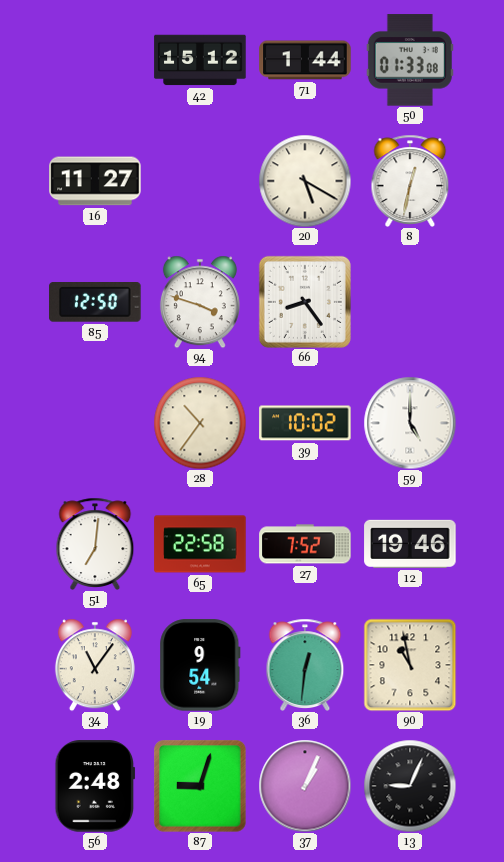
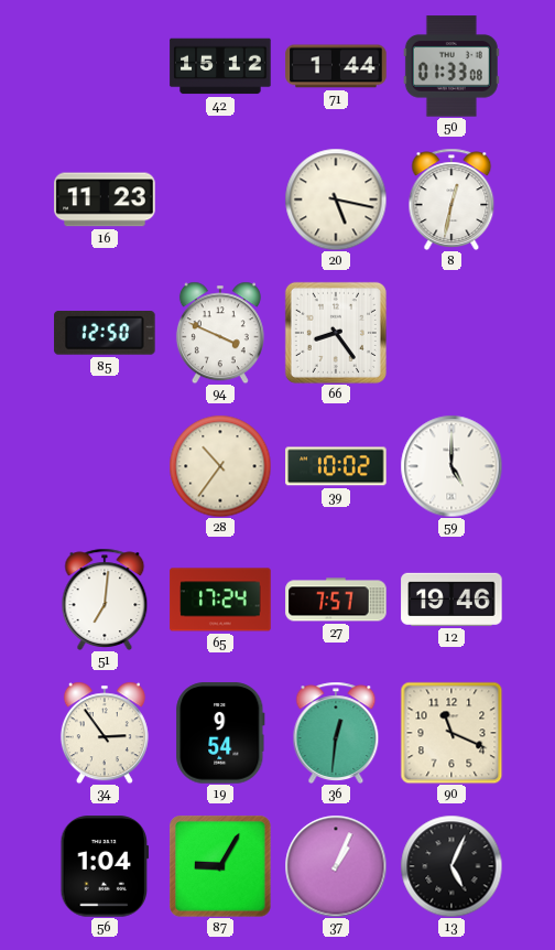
16: 11:27 -> 11:23 (105, 199)
20: 5:20 -> 5:17 (336, 199)
94: 3:48 -> 3:49 (220, 333)
65: 22:58 -> 17:24 (220, 600)
27: 7:52 -> 7:57 (336, 600)
34: 11:06 -> 2:54 (105, 733)
90: 10:58 -> 11:19 (451, 733)
56: 2:48 -> 1:04 (105, 866)
87: 9:03 -> 9:05 (220, 866)
13: 9:04 -> 5:04 (451, 866)
